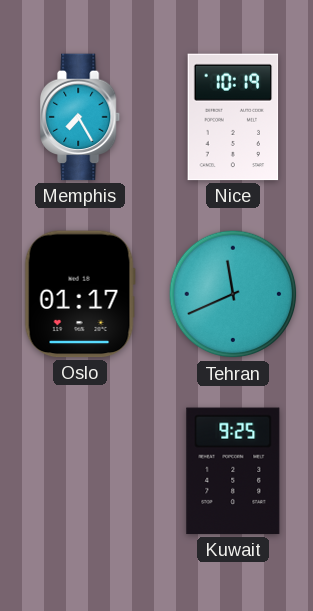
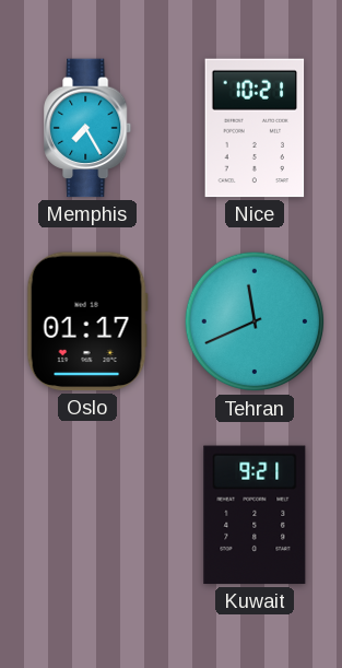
Nice: 10:19 -> 10:21 (255, 128)
Kuwait: 9:25 -> 9:21 (255, 515)
